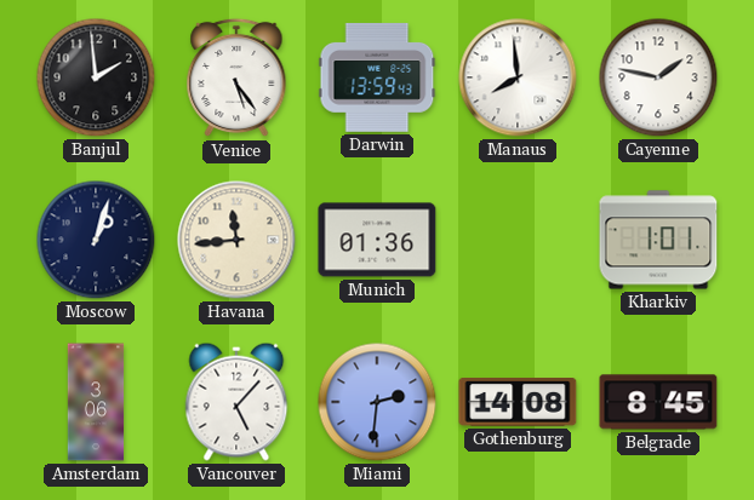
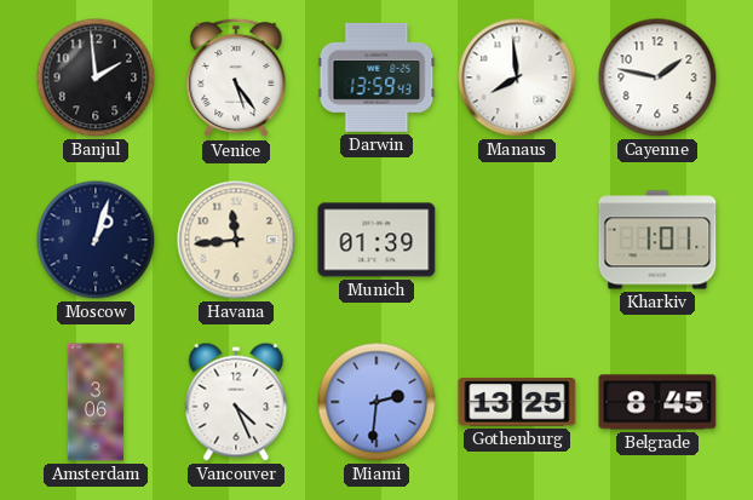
Munich: 01:36 -> 01:39 (376, 240)
Vancouver: 5:07 -> 4:26 (236, 402)
Gothenburg: 14:08 -> 13:25 (517, 403)
